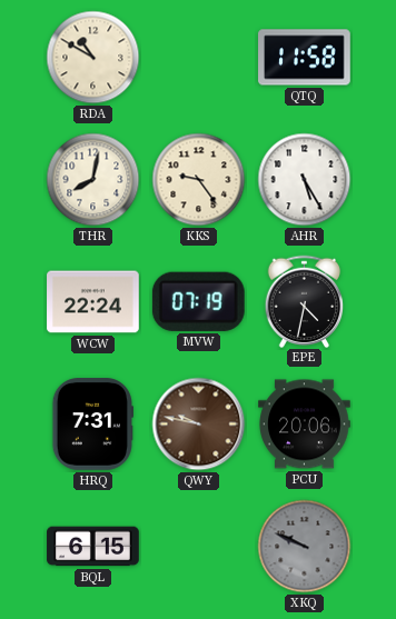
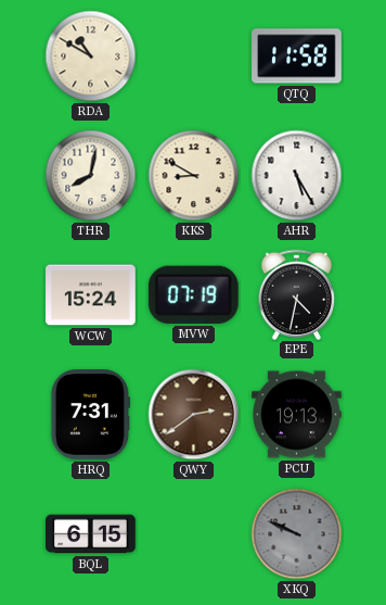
KKS: 9:24 -> 8:50 (194, 176)
WCW: 22:24 -> 15:24 (91, 295)
QWY: 9:47 -> 2:39 (194, 415)
PCU: 20:06 -> 19:13 (297, 415)
